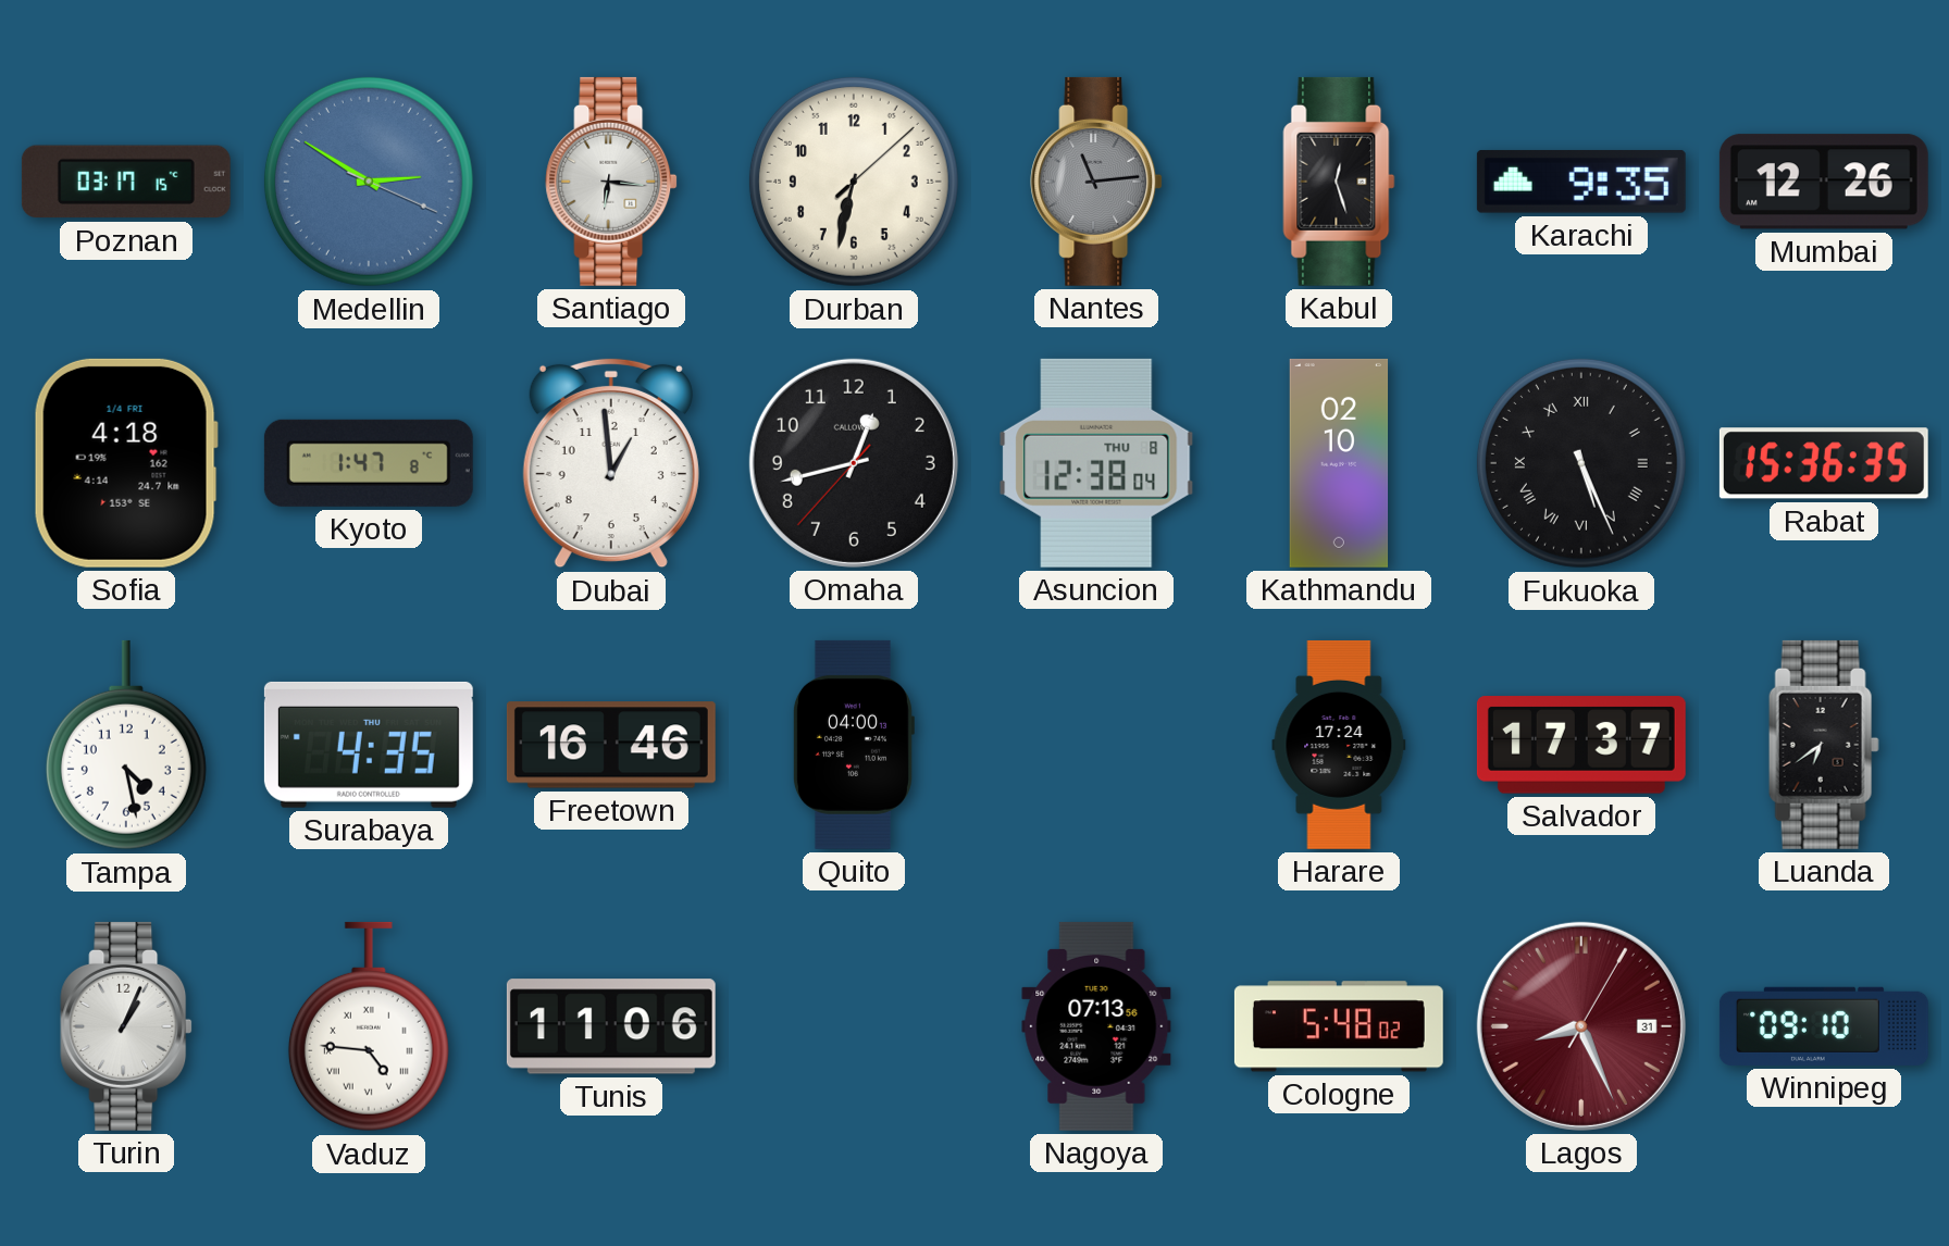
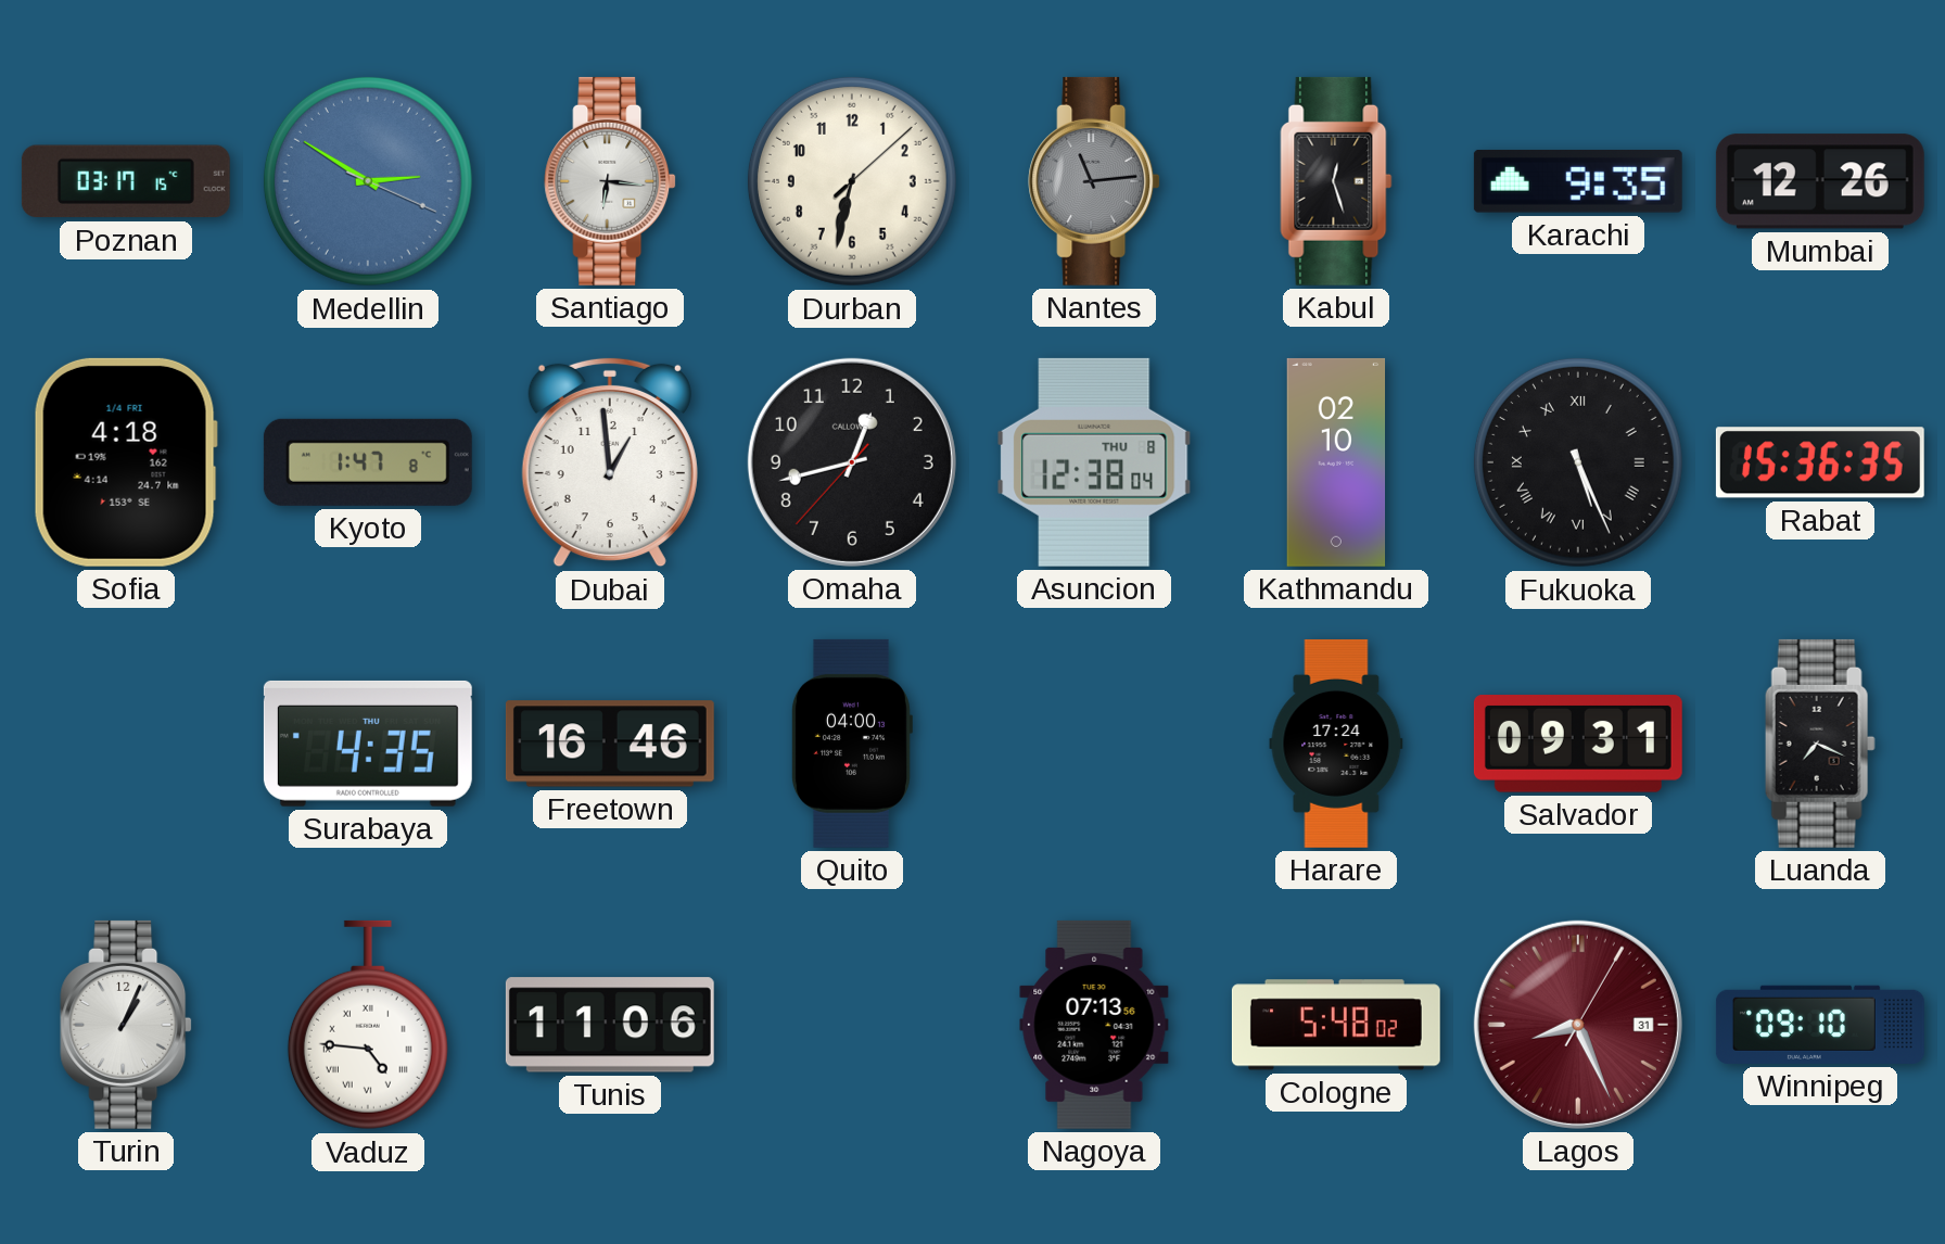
Tampa: 4:28 -> none (126, 745)
Salvador: 17:37 -> 09:31 (1578, 744)
Luanda: 6:39 -> 7:19 (1820, 744)
